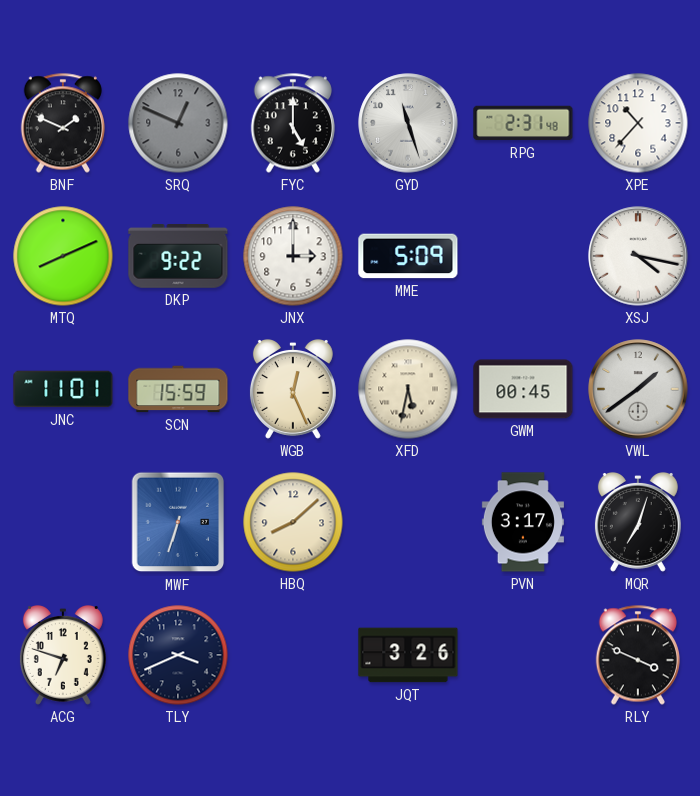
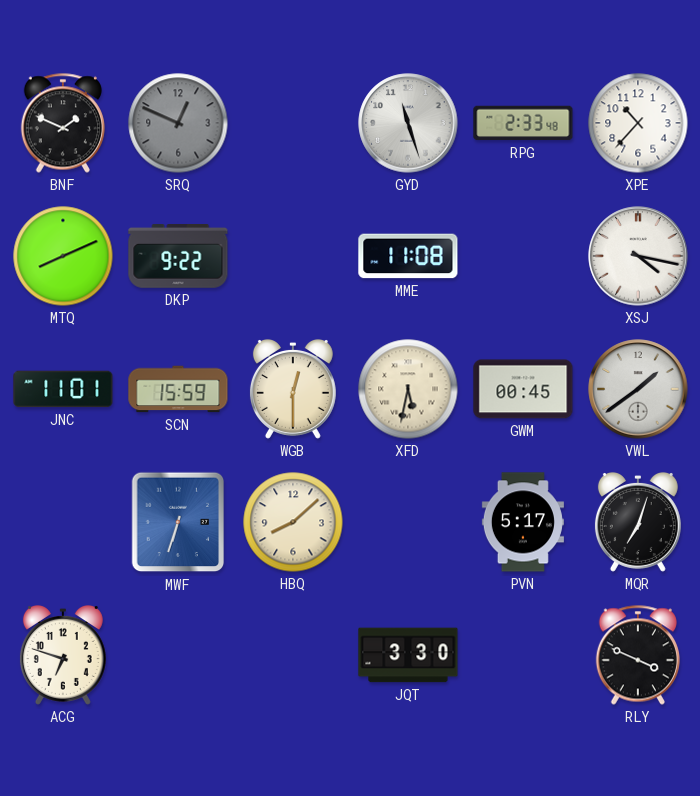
FYC: 5:00 -> none (293, 123)
RPG: 2:31 -> 2:33 (523, 123)
JNX: 3:00 -> none (293, 256)
MME: 5:09 -> 11:08 (408, 256)
WGB: 12:26 -> 12:30 (293, 390)
PVN: 3:17 -> 5:17 (523, 522)
TLY: 3:41 -> none (178, 655)
JQT: 3:26 -> 3:30 (408, 655)
